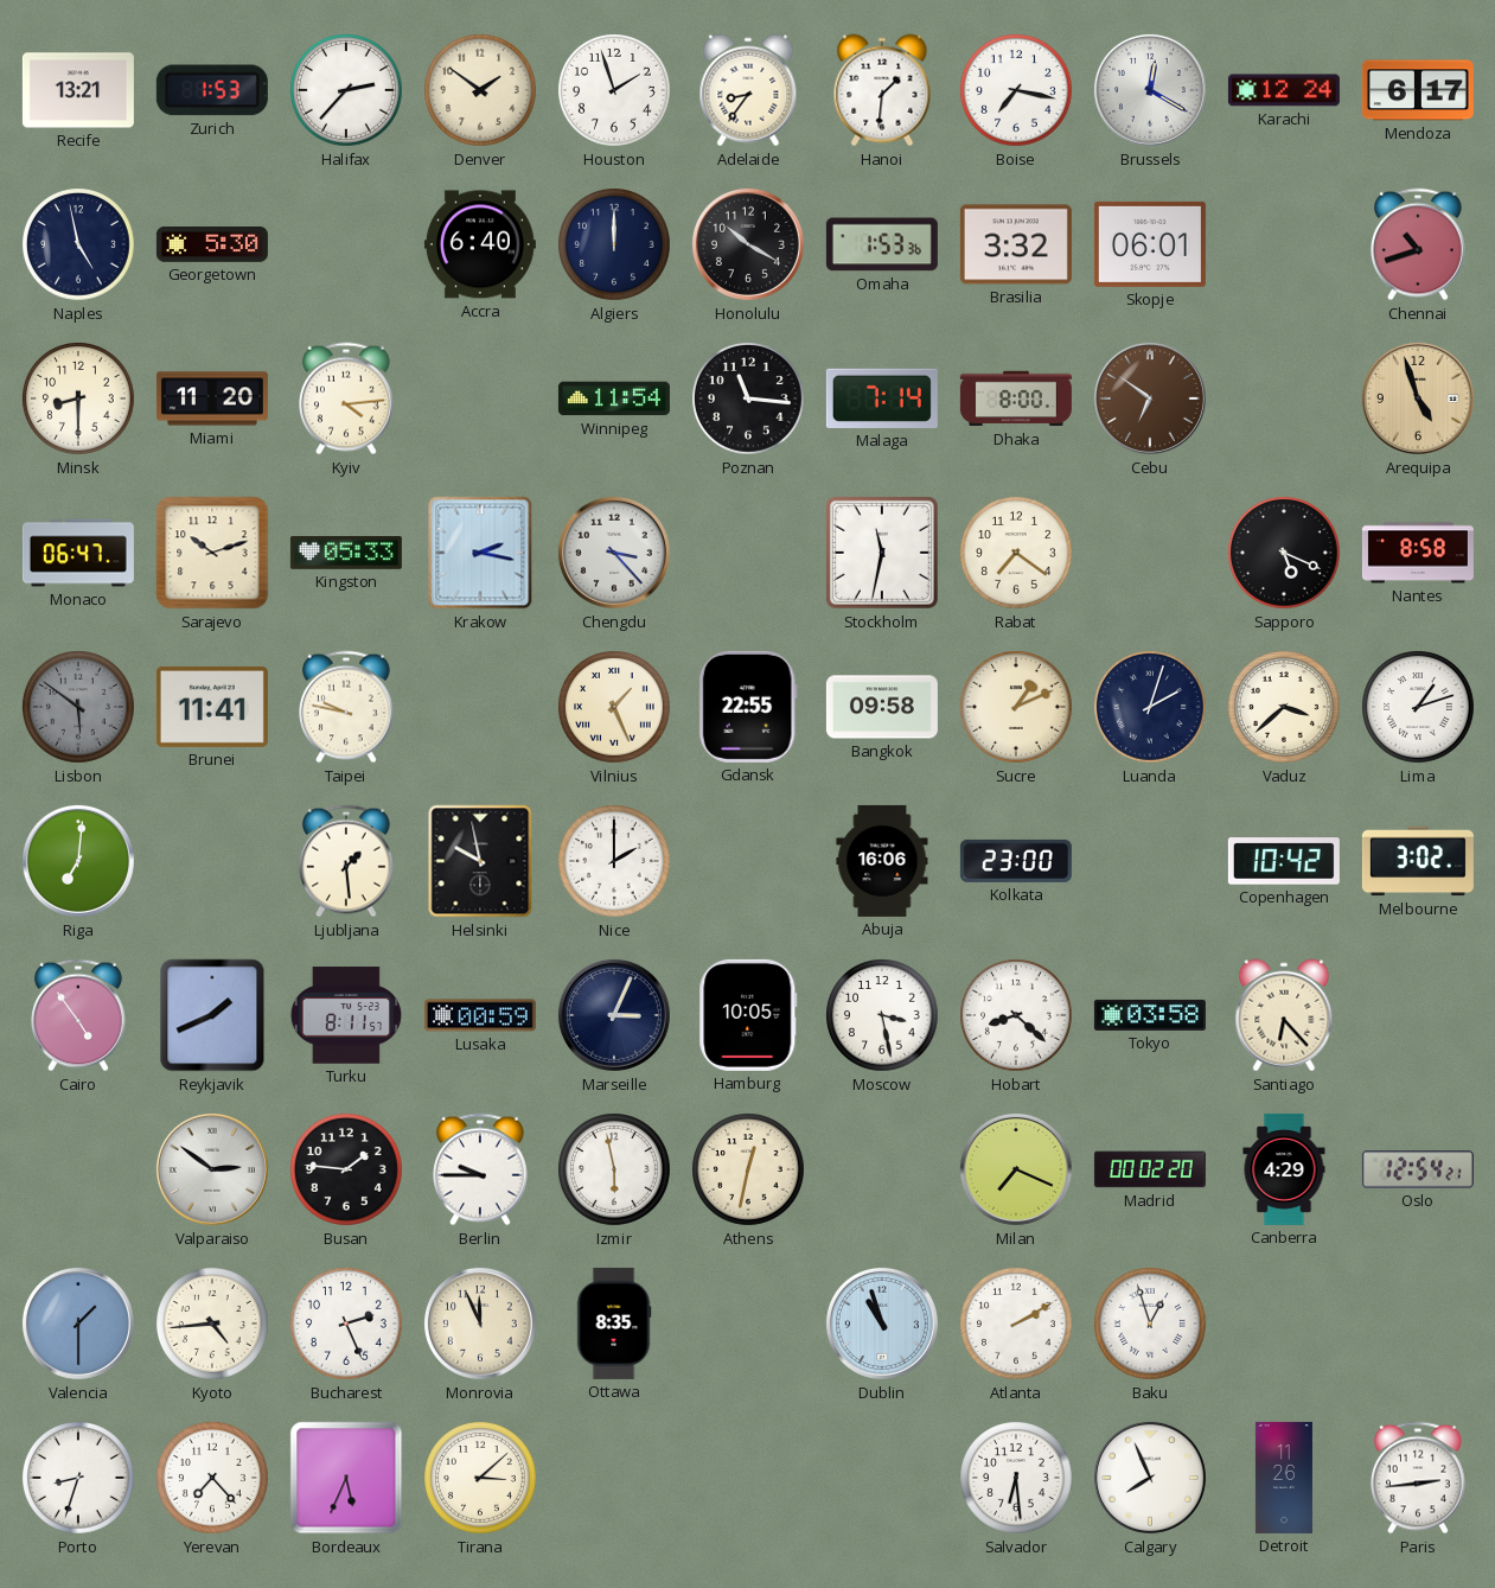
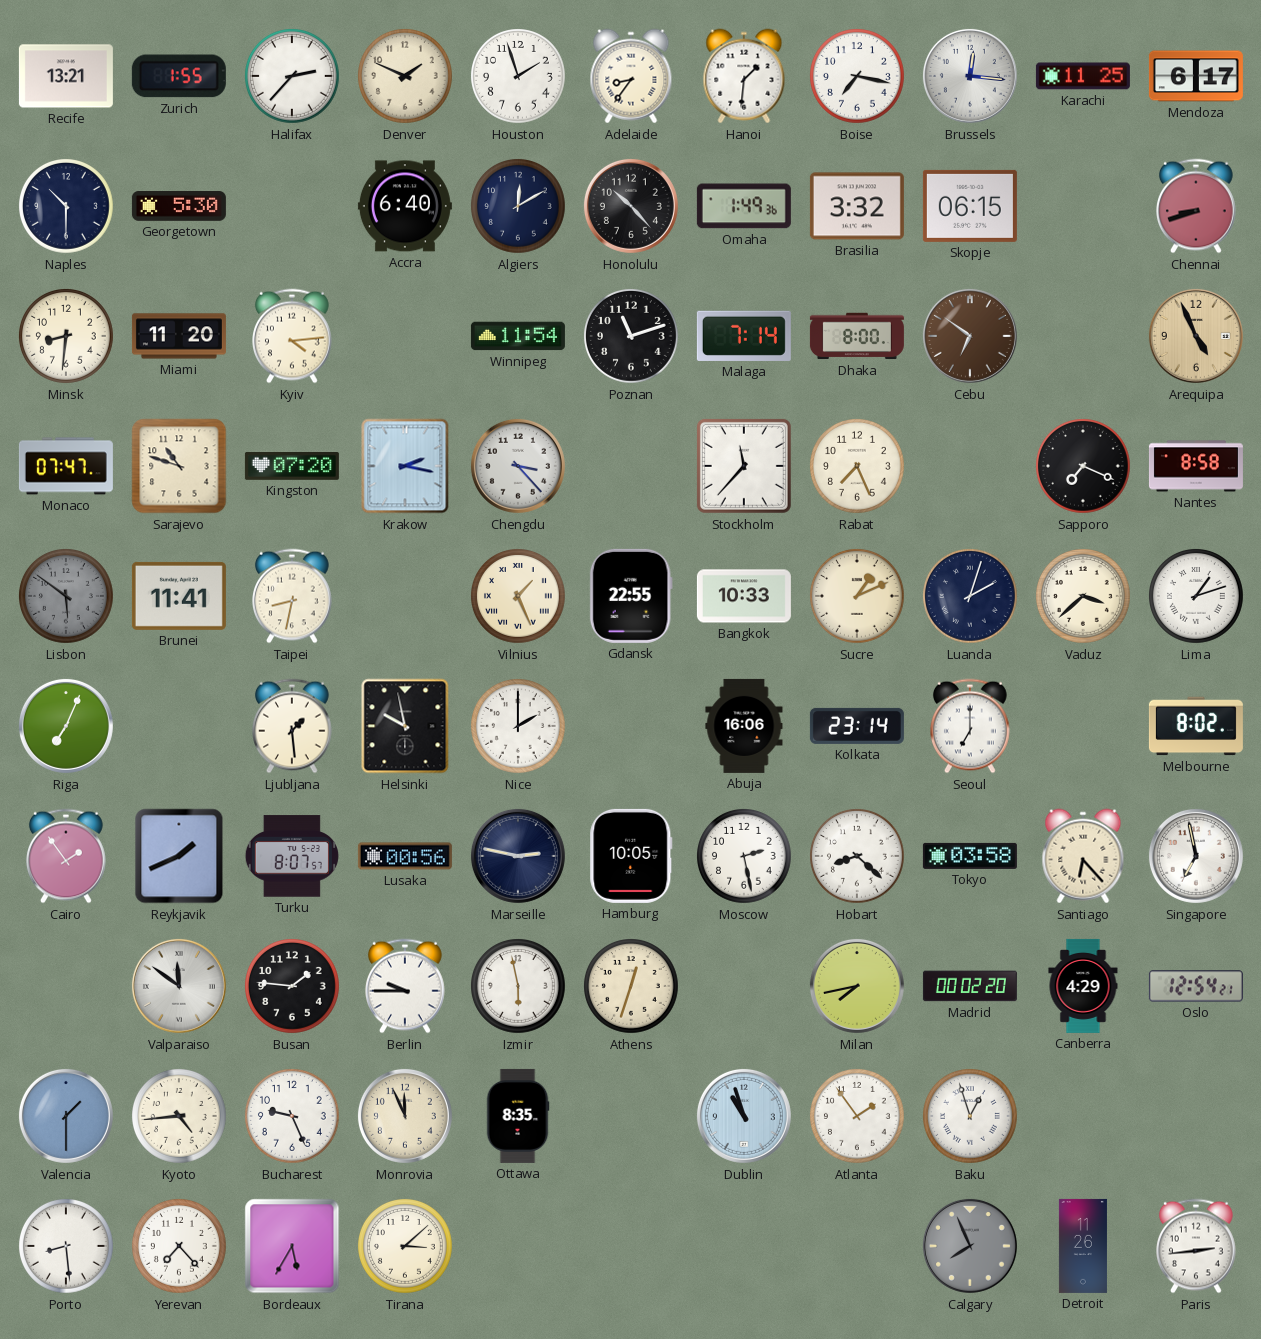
Zurich: 1:53 -> 1:55 (179, 76)
Denver: 1:51 -> 1:49 (406, 77)
Brussels: 12:20 -> 12:16 (970, 76)
Karachi: 12:24 -> 11:25 (1083, 76)
Naples: 4:58 -> 10:30 (67, 207)
Algiers: 12:00 -> 12:10 (519, 207)
Honolulu: 10:20 -> 10:23 (631, 206)
Omaha: 1:53 -> 1:49 (744, 206)
Skopje: 06:01 -> 06:15 (970, 206)
Chennai: 10:42 -> 8:42 (1197, 206)
Minsk: 8:30 -> 8:31 (67, 337)
Poznan: 11:16 -> 11:12 (632, 337)
Arequipa: 4:57 -> 4:56 (1196, 336)
Monaco: 06:47 -> 07:47 (66, 466)
Sarajevo: 10:12 -> 10:48 (179, 466)
Kingston: 05:33 -> 07:20 (292, 467)
Stockholm: 11:32 -> 11:37 (744, 466)
Rabat: 7:21 -> 7:26 (858, 467)
Sapporo: 5:19 -> 7:19 (1084, 467)
Taipei: 9:47 -> 8:32 (293, 596)
Bangkok: 09:58 -> 10:33 (744, 596)
Riga: 7:01 -> 7:04 (66, 726)
Kolkata: 23:00 -> 23:14 (857, 726)
Seoul: none -> 7:00 (971, 726)
Copenhagen: 10:42 -> none (1284, 861)
Melbourne: 3:02 -> 8:02 (1196, 726)
Cairo: 4:54 -> 1:54 (67, 856)
Turku: 8:11 -> 8:07 (292, 856)
Lusaka: 00:59 -> 00:56 (405, 856)
Marseille: 3:04 -> 2:47 (518, 856)
Moscow: 3:28 -> 2:28 (745, 857)
Singapore: none -> 6:58 (1196, 856)
Valparaiso: 2:51 -> 11:51 (179, 986)
Athens: 12:32 -> 12:33 (632, 987)
Milan: 7:19 -> 7:43 (857, 986)
Bucharest: 2:26 -> 9:26 (293, 1117)
Atlanta: 2:10 -> 1:54 (858, 1117)
Porto: 8:33 -> 8:29 (67, 1247)
Bordeaux: 5:34 -> 5:35 (292, 1246)
Salvador: 6:29 -> none (1017, 1479)
Calgary dial: white -> grey (970, 1246)
